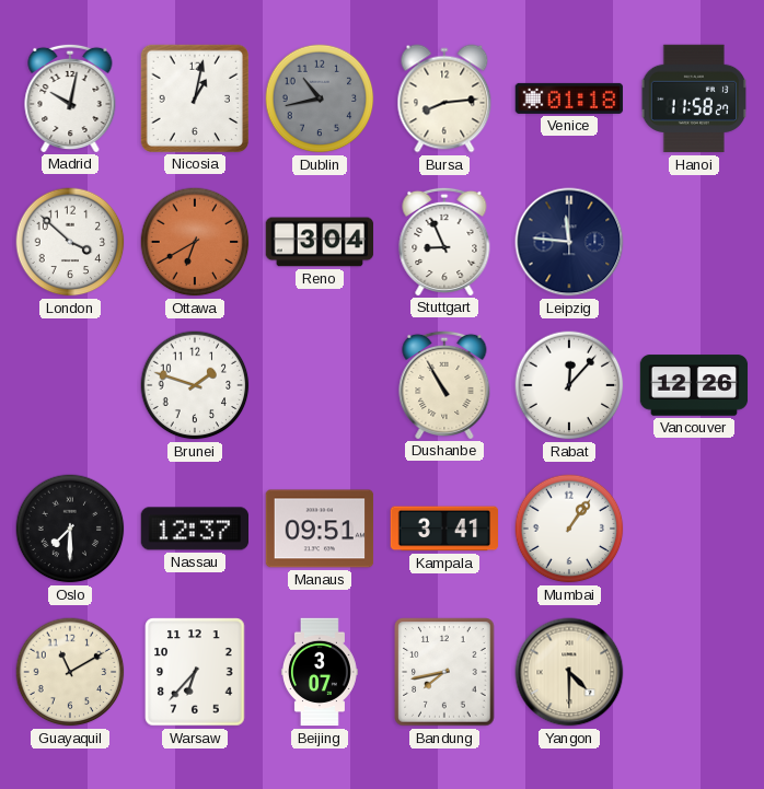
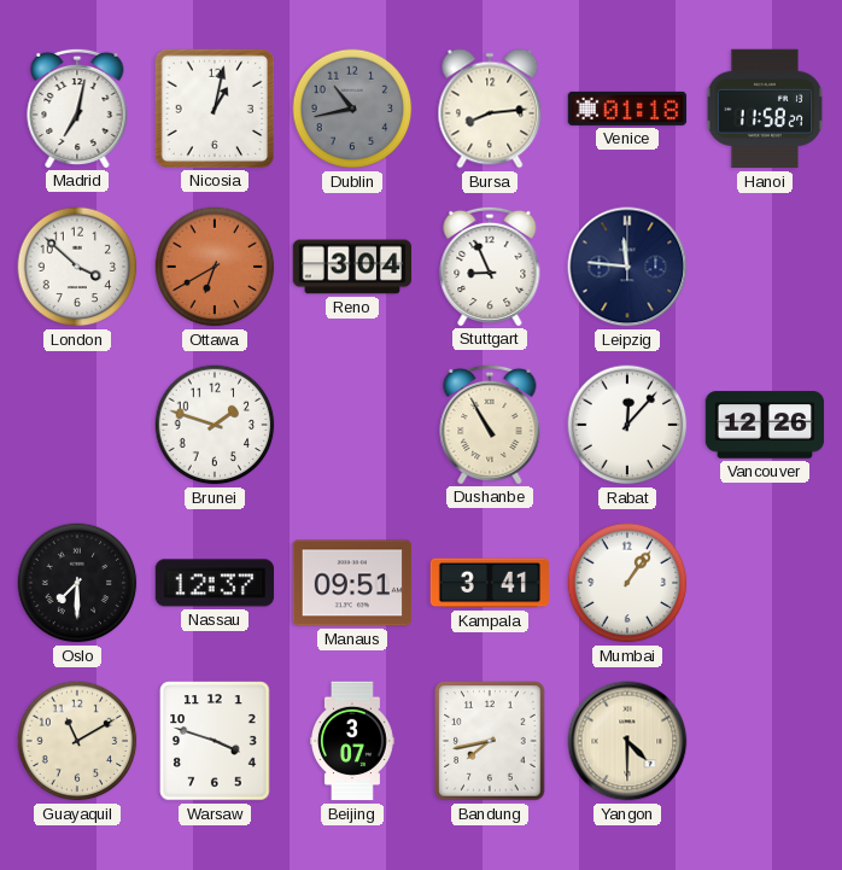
Madrid: 10:02 -> 7:02 (77, 107)
Warsaw: 6:37 -> 3:48 (215, 741)
